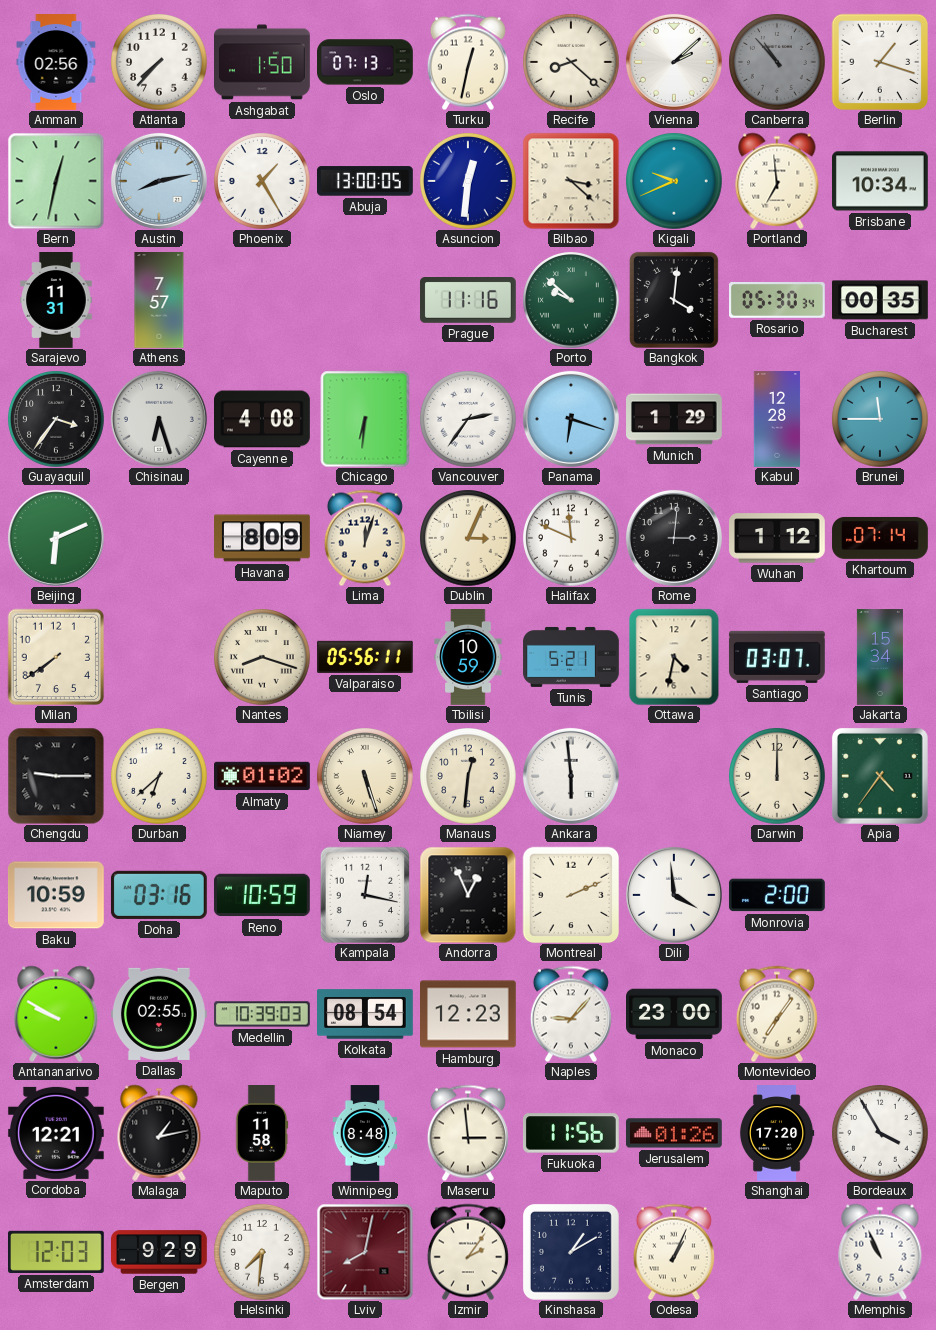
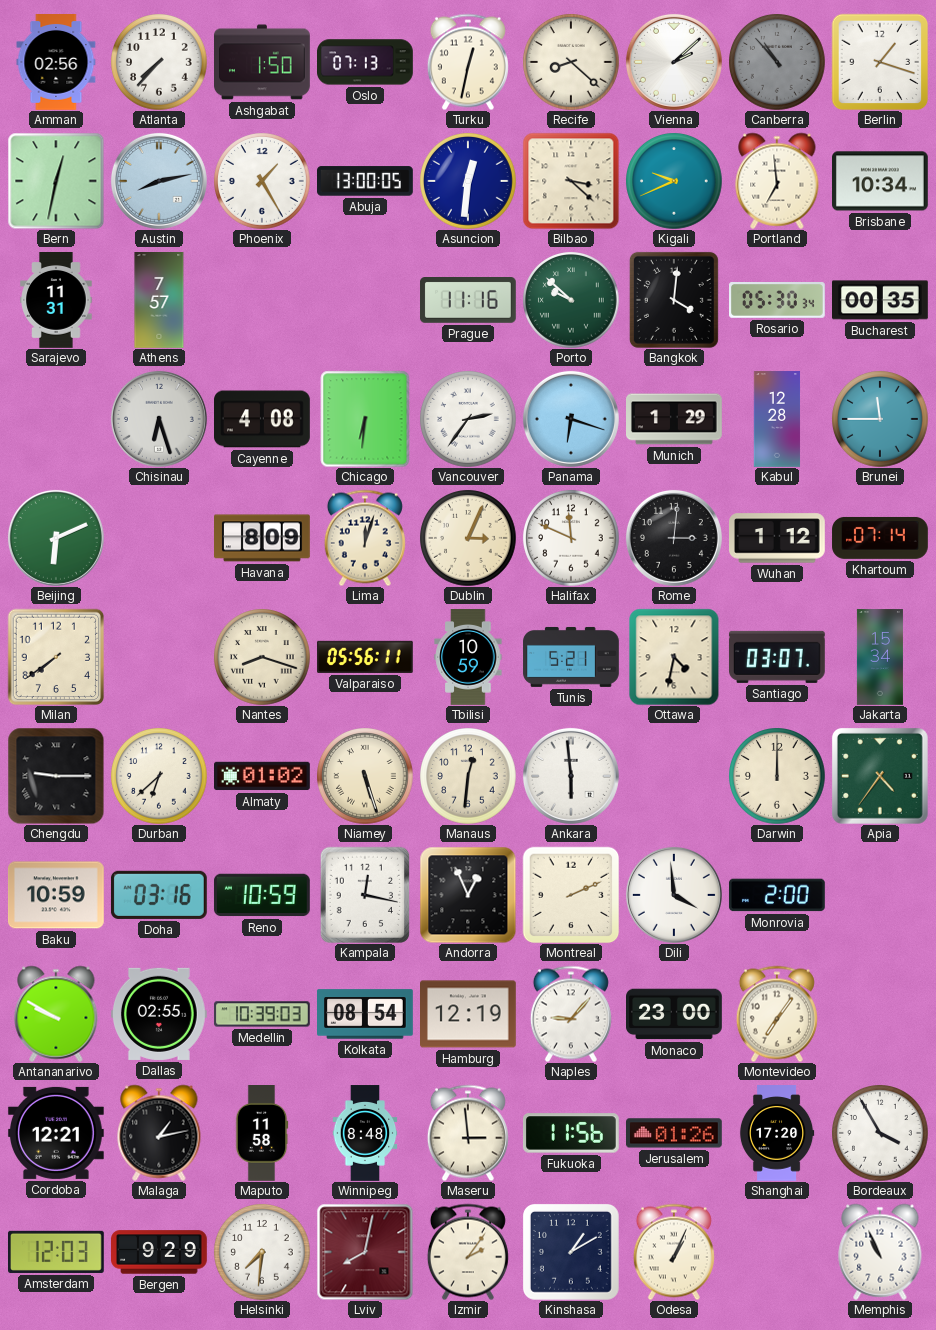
Guayaquil: 3:36 -> none (56, 419)
Hamburg: 12:23 -> 12:19 (469, 1014)
